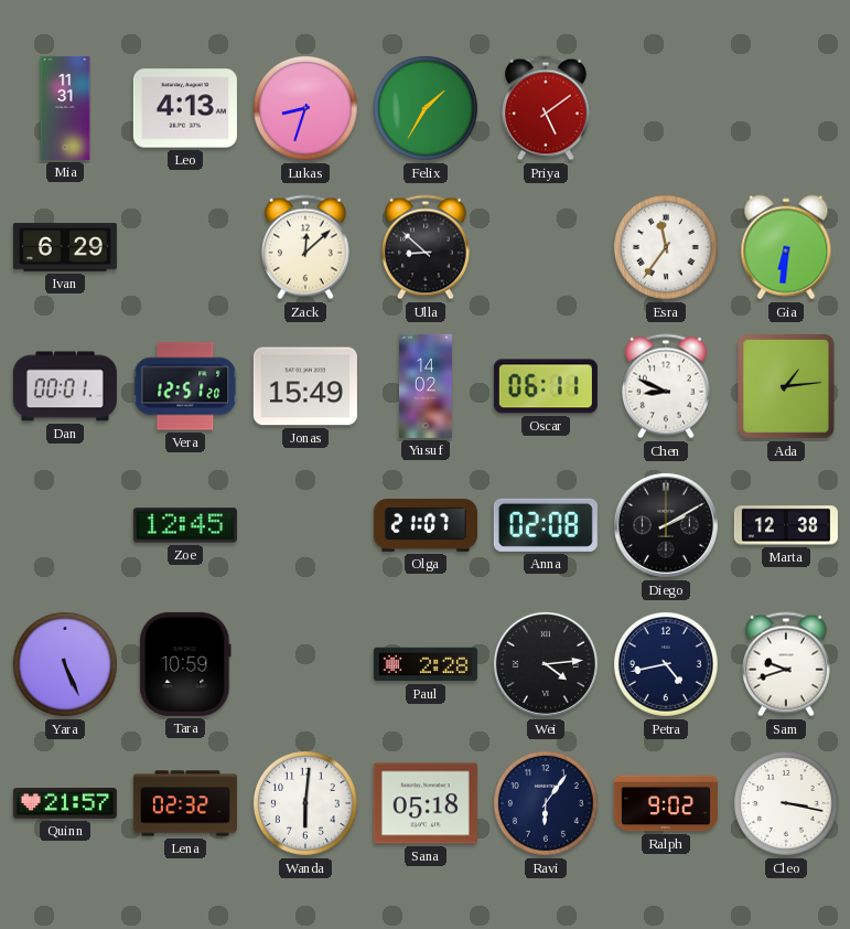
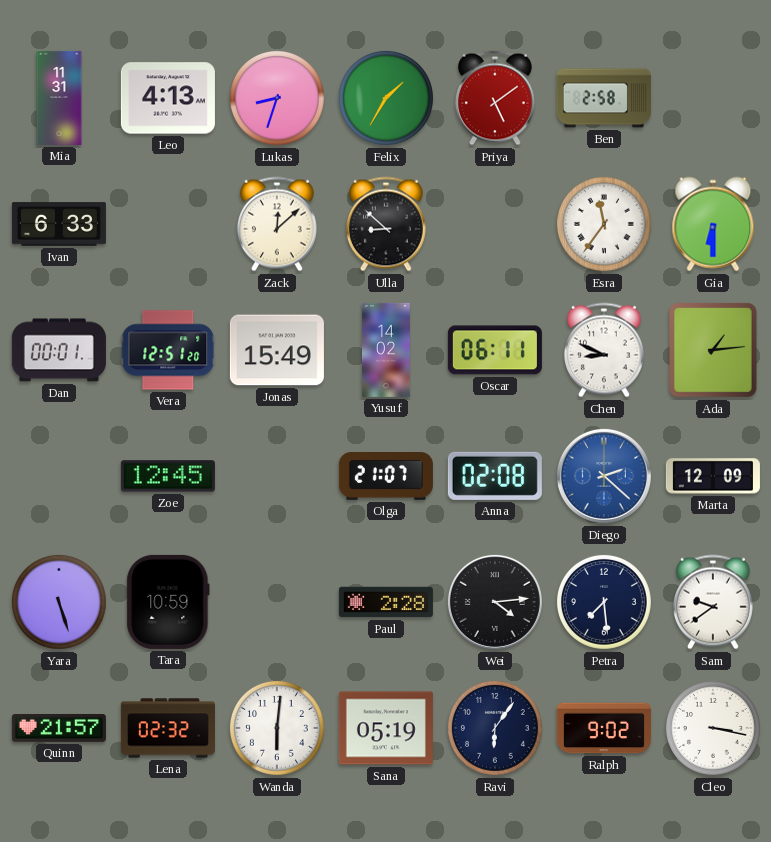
Ben: none -> 2:58 (604, 98)
Ivan: 6:29 -> 6:33 (59, 224)
Gia: 6:31 -> 6:30 (713, 224)
Diego: 2:10 -> 2:22 (604, 476)
Diego dial: black -> blue (604, 476)
Marta: 12:38 -> 12:09 (713, 476)
Yara: 5:26 -> 5:27 (59, 602)
Petra: 4:43 -> 7:29 (604, 602)
Sam: 9:42 -> 9:39 (713, 602)
Sana: 05:18 -> 05:19 (386, 728)
